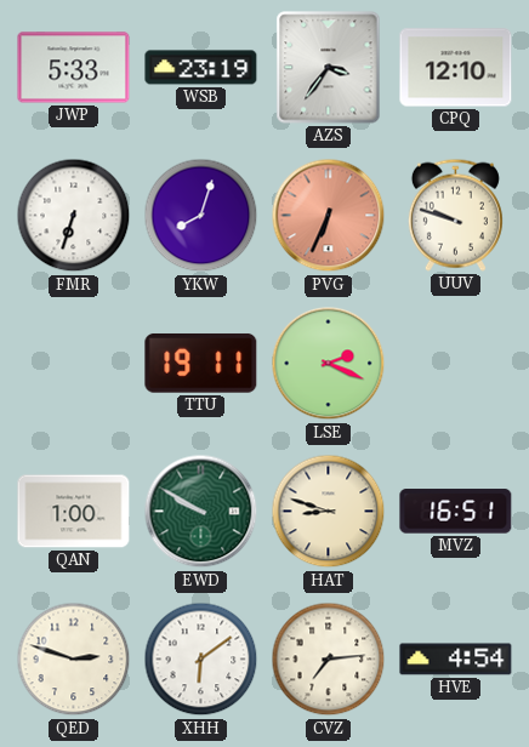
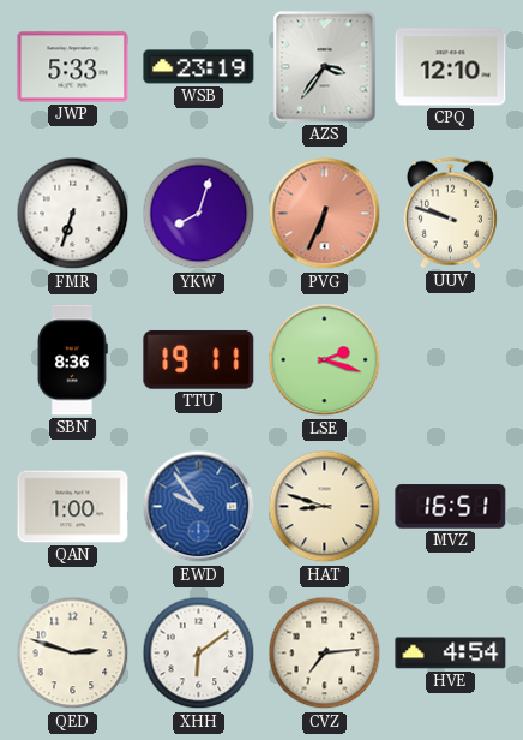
SBN: none -> 8:36 (72, 360)
LSE: 2:19 -> 2:18 (325, 360)
EWD: 9:50 -> 9:54 (199, 507)
EWD dial: green -> blue (199, 507)
